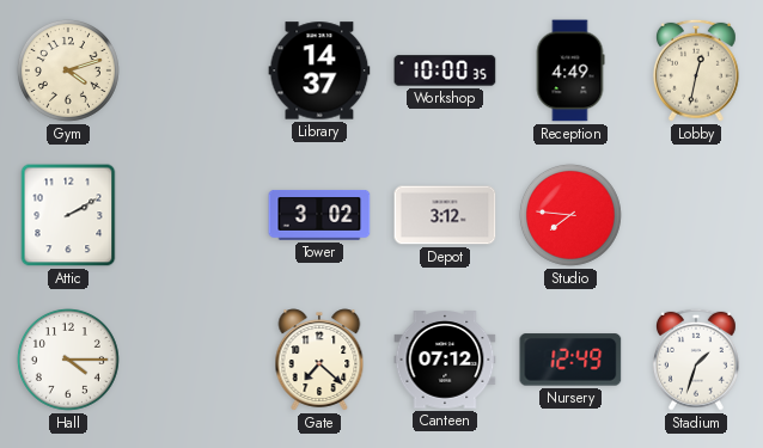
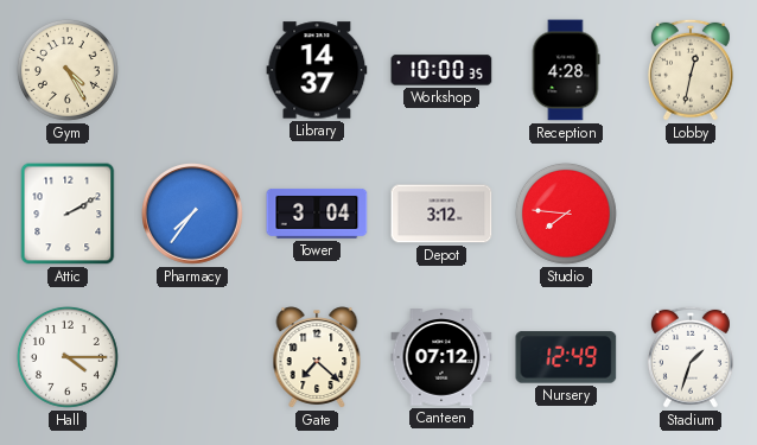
Gym: 4:12 -> 4:25 (68, 70)
Reception: 4:49 -> 4:28 (566, 70)
Pharmacy: none -> 7:36 (193, 215)
Tower: 3:02 -> 3:04 (317, 214)
